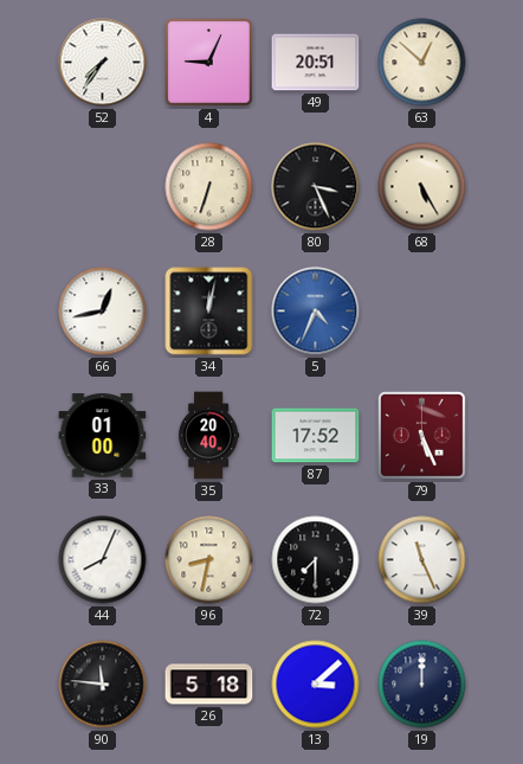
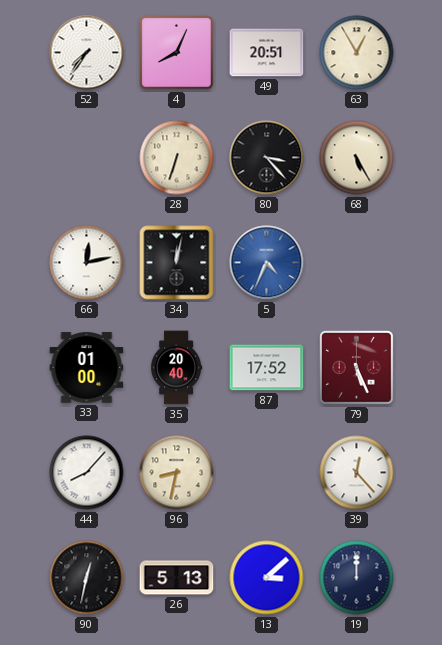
4: 9:04 -> 8:04 (177, 53)
63: 12:52 -> 12:55 (357, 53)
80: 3:26 -> 3:23 (267, 158)
66: 12:43 -> 12:13 (87, 263)
44: 8:04 -> 8:07 (87, 473)
72: 7:30 -> none (316, 560)
39: 11:26 -> 12:23 (357, 473)
90: 11:46 -> 12:32 (87, 578)
26: 5:18 -> 5:13 (177, 578)
